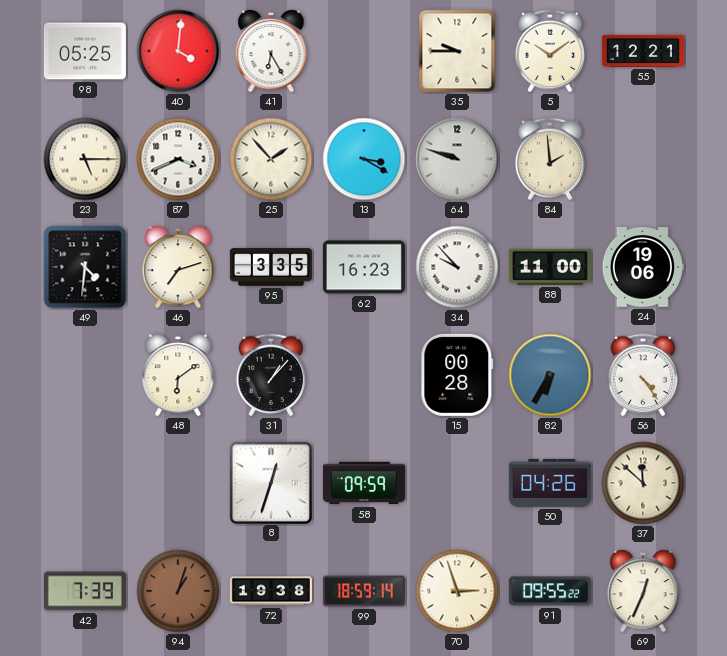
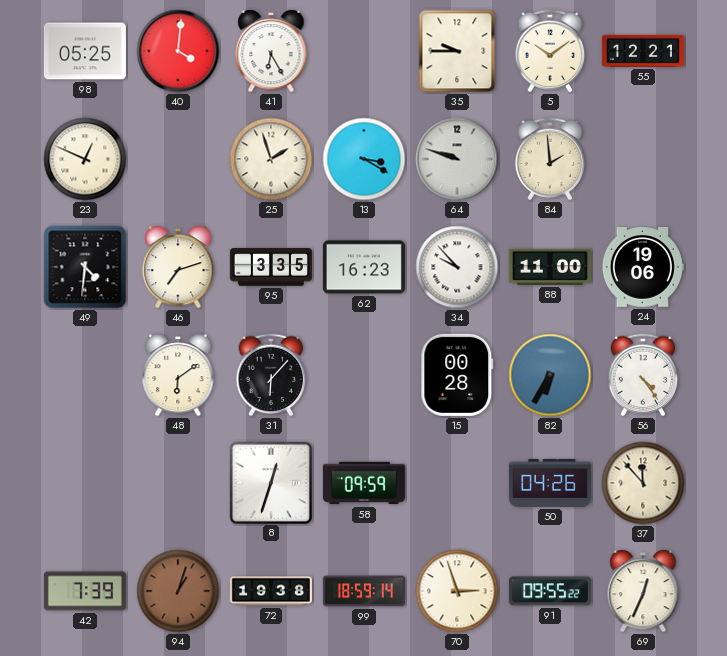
23: 5:15 -> 12:49 (85, 159)
87: 3:41 -> none (178, 159)
25: 1:53 -> 1:57 (271, 159)
31: 1:07 -> 6:07 (271, 375)
37: 11:52 -> 11:53 (643, 483)
